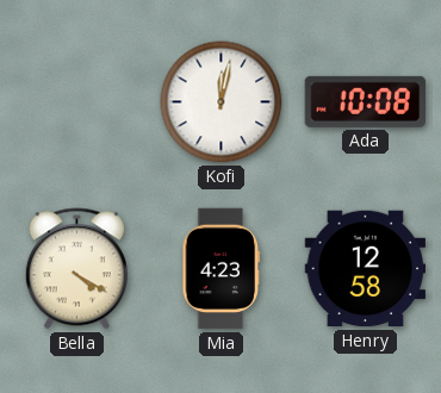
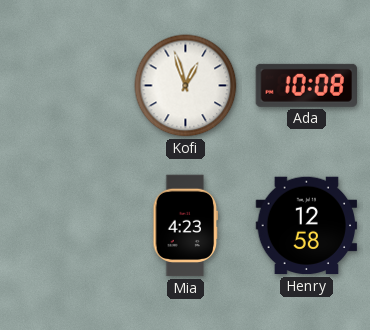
Kofi: 12:02 -> 12:57 (186, 86)
Bella: 4:20 -> none (76, 269)
